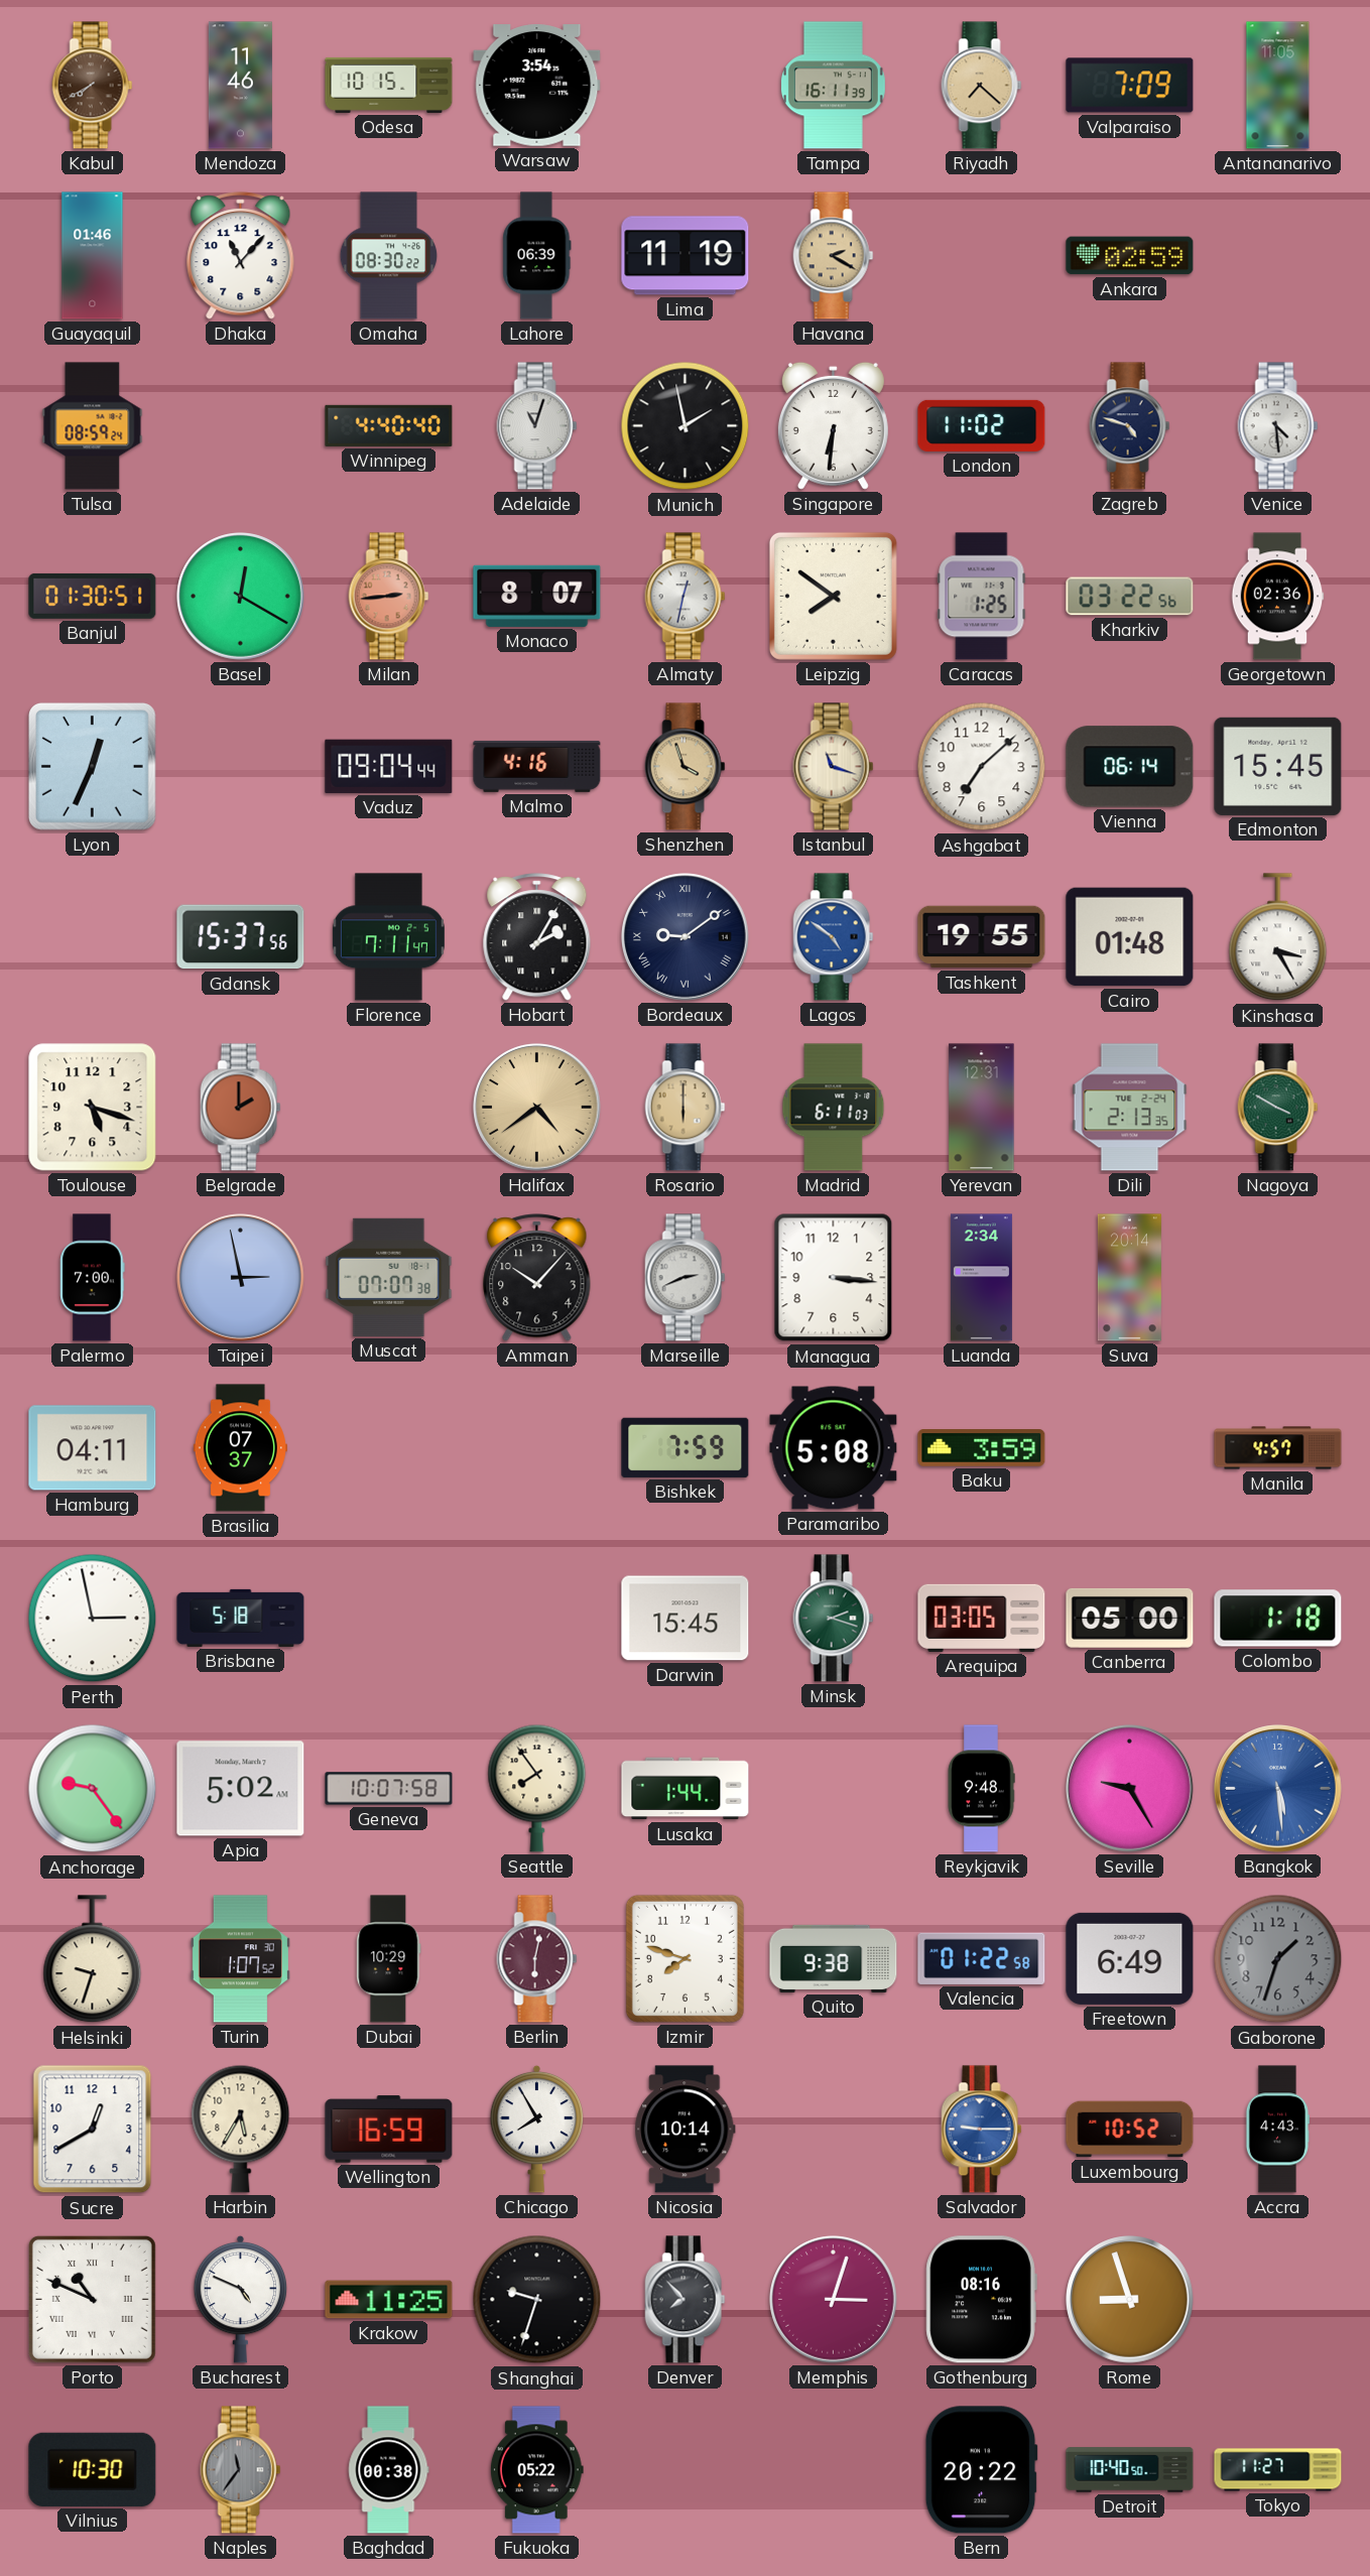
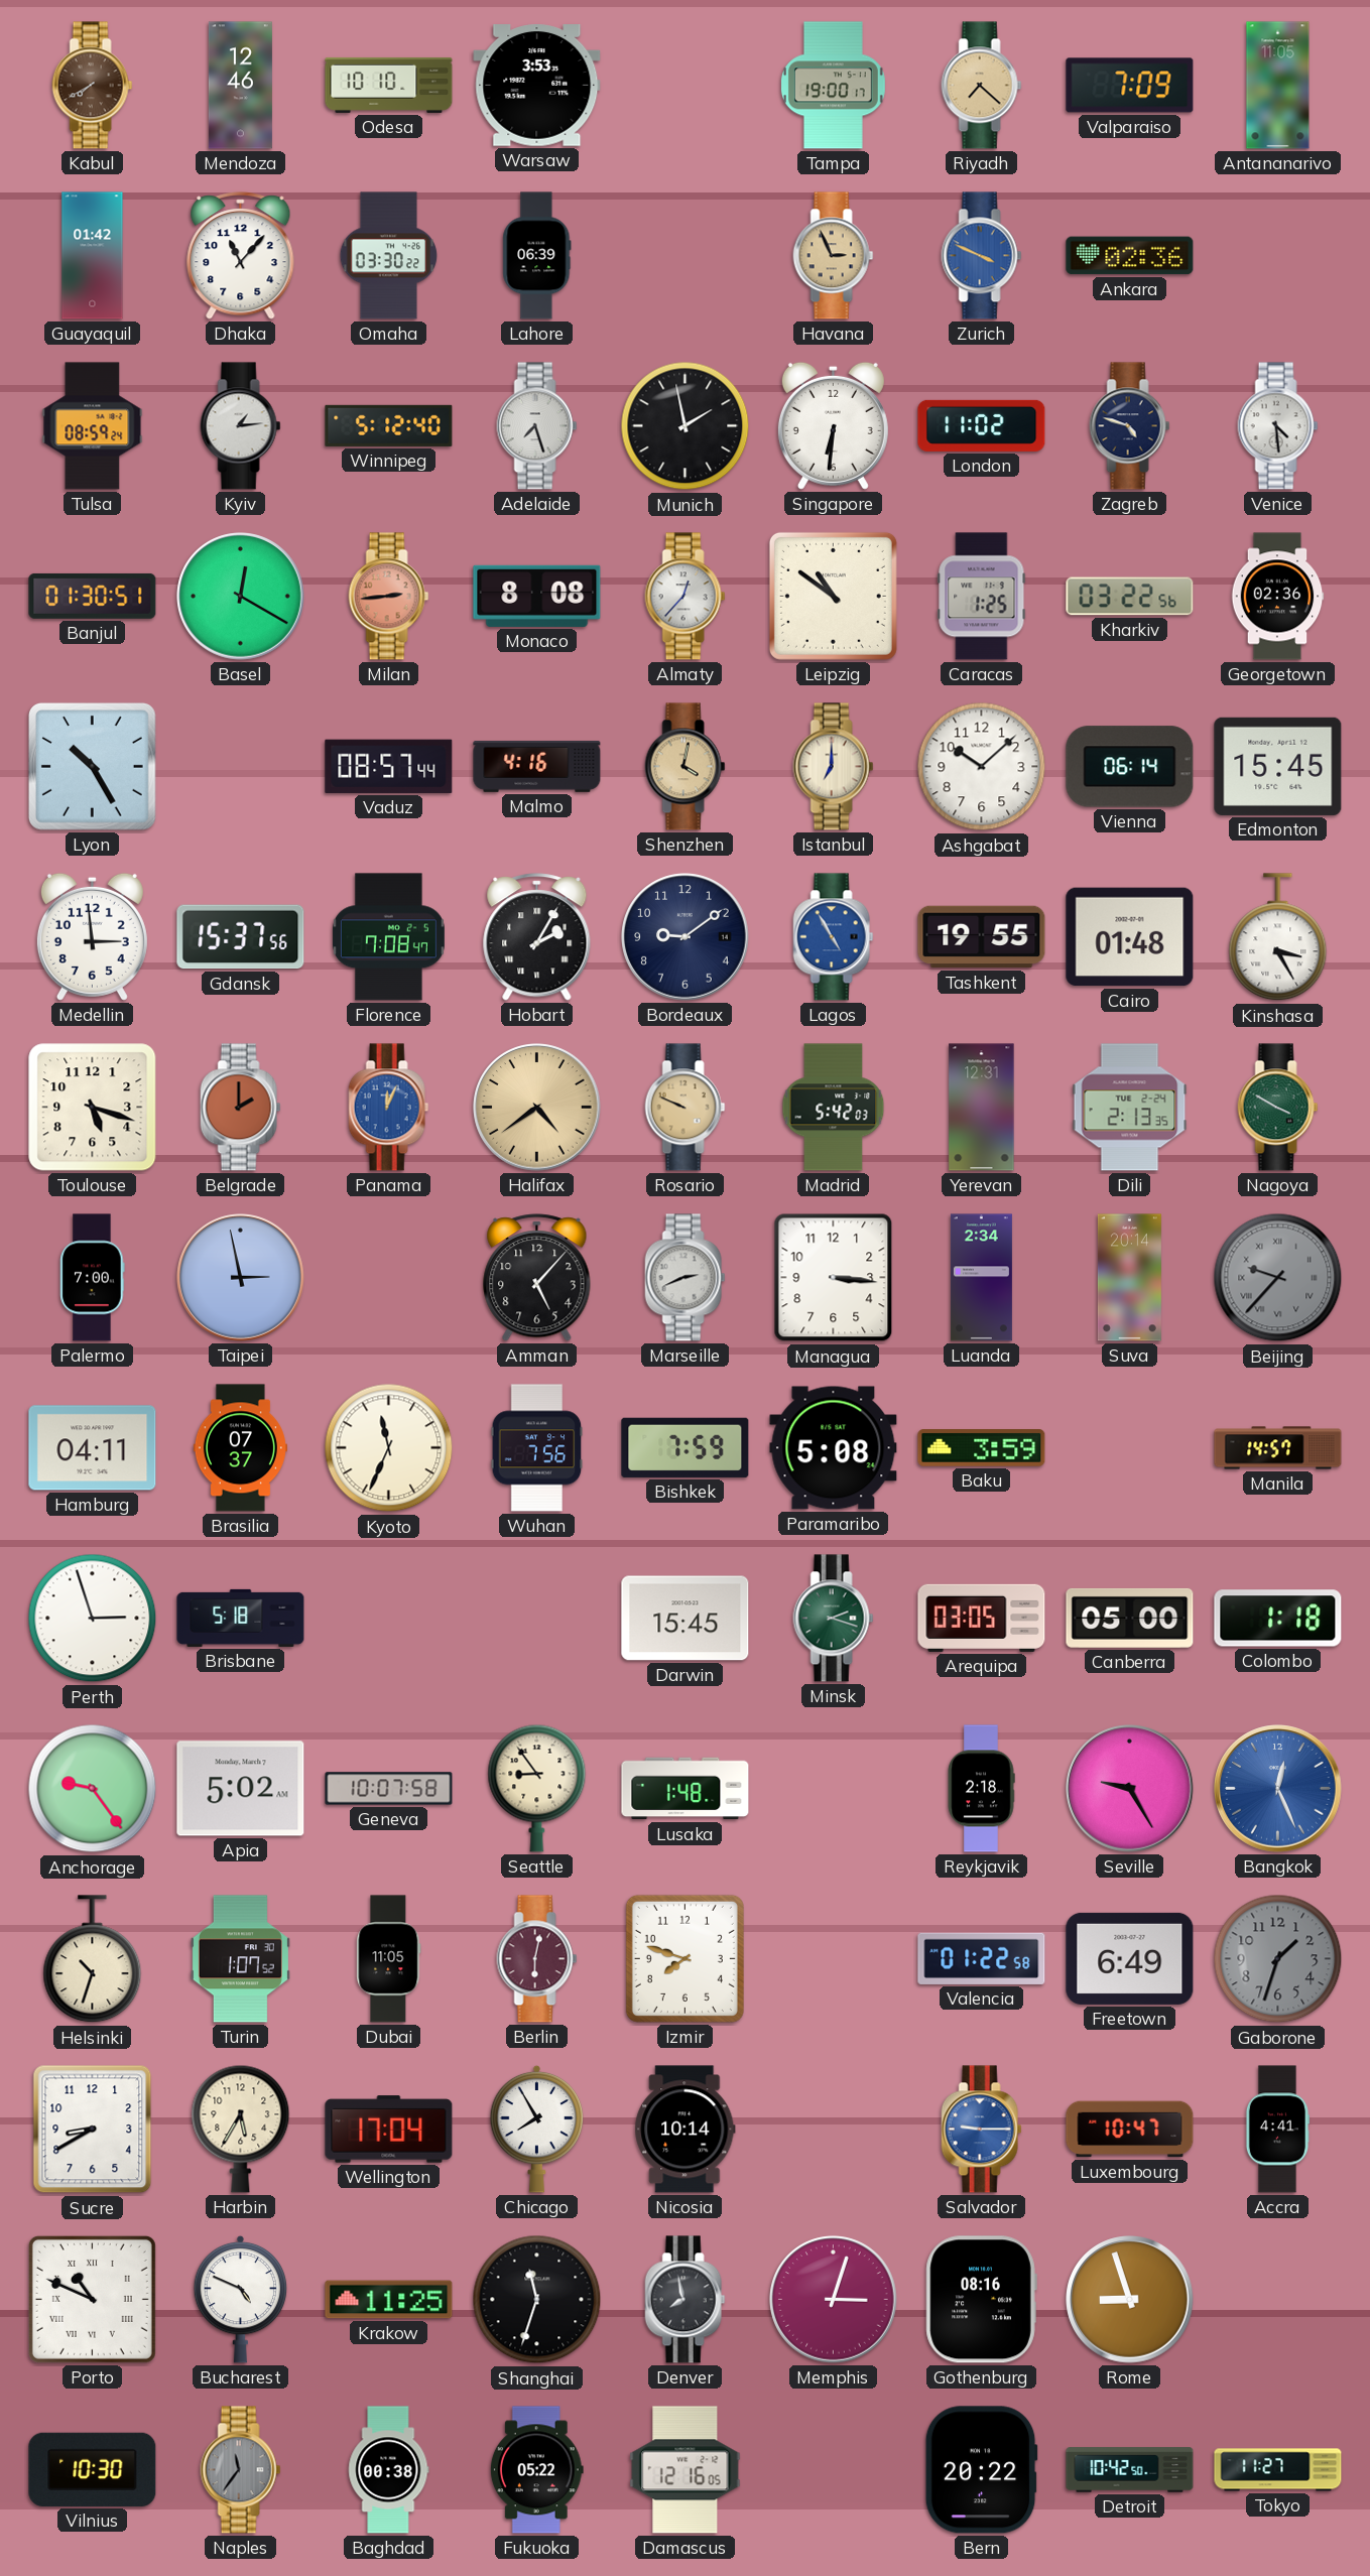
Mendoza: 11:46 -> 12:46 (240, 86)
Odesa: 10:15 -> 10:10 (389, 85)
Warsaw: 3:54 -> 3:53 (537, 86)
Tampa: 16:11 -> 19:00 (833, 86)
Guayaquil: 01:46 -> 01:42 (93, 256)
Omaha: 08:30 -> 03:30 (389, 256)
Lima: 11:19 -> none (686, 256)
Havana: 2:20 -> 2:56 (834, 256)
Zurich: none -> 3:49 (982, 256)
Ankara: 02:59 -> 02:36 (1130, 256)
Kyiv: none -> 1:14 (241, 426)
Winnipeg: 4:40 -> 5:12 (389, 425)
Adelaide: 11:03 -> 7:27 (537, 426)
Monaco: 8:07 -> 8:08 (537, 596)
Almaty: 12:32 -> 12:37 (686, 597)
Leipzig: 7:51 -> 10:51 (833, 596)
Lyon: 12:34 -> 10:25 (92, 766)
Vaduz: 09:04 -> 08:57 (389, 766)
Shenzhen: 3:57 -> 4:02 (686, 767)
Istanbul: 11:18 -> 7:00 (834, 767)
Ashgabat: 7:08 -> 10:08 (982, 767)
Medellin: none -> 2:59 (92, 936)
Florence: 7:11 -> 7:08 (388, 937)
Bordeaux numerals: Roman -> Arabic (686, 937)
Lagos: 4:51 -> 4:55 (834, 937)
Panama: none -> 12:04 (389, 1108)
Rosario: 6:00 -> 9:49 (686, 1108)
Madrid: 6:11 -> 5:42 (834, 1108)
Muscat: 07:07 -> none (389, 1277)
Amman: 10:07 -> 5:07 (537, 1278)
Beijing: none -> 9:37 (1278, 1278)
Kyoto: none -> 11:34 (389, 1448)
Wuhan: none -> 7:56 (537, 1448)
Manila: 4:57 -> 14:57 (1278, 1448)
Perth: 2:58 -> 2:57 (93, 1619)
Seattle: 7:54 -> 8:54 (537, 1788)
Lusaka: 1:44 -> 1:48 (686, 1789)
Reykjavik: 9:48 -> 2:18 (981, 1789)
Bangkok: 5:29 -> 12:26 (1278, 1789)
Helsinki: 9:33 -> 10:33 (93, 1959)
Dubai: 10:29 -> 11:05 (389, 1959)
Quito: 9:38 -> none (834, 1958)
Sucre: 12:40 -> 8:40 (93, 2130)
Wellington: 16:59 -> 17:04 (389, 2130)
Luxembourg: 10:52 -> 10:47 (1130, 2130)
Accra: 4:43 -> 4:41 (1276, 2130)
Shanghai: 9:33 -> 11:33 (537, 2300)
Denver: 7:53 -> 7:58 (686, 2300)
Damascus: none -> 12:16 (686, 2470)
Detroit: 10:40 -> 10:42 (1130, 2470)
